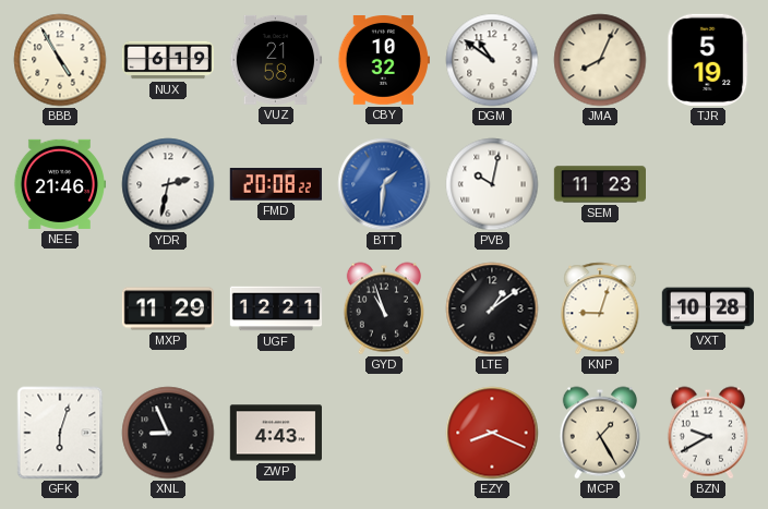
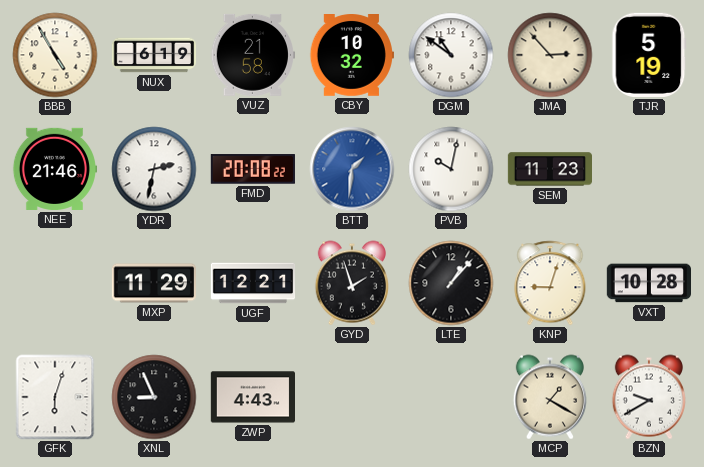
JMA: 8:04 -> 2:53 (550, 55)
GYD: 10:57 -> 1:57 (352, 283)
LTE: 1:09 -> 1:07 (451, 283)
EZY: 8:19 -> none (492, 433)
MCP: 1:25 -> 1:20 (550, 397)
